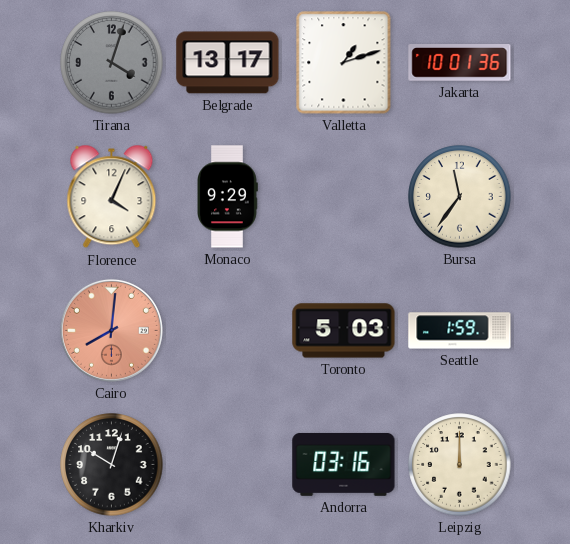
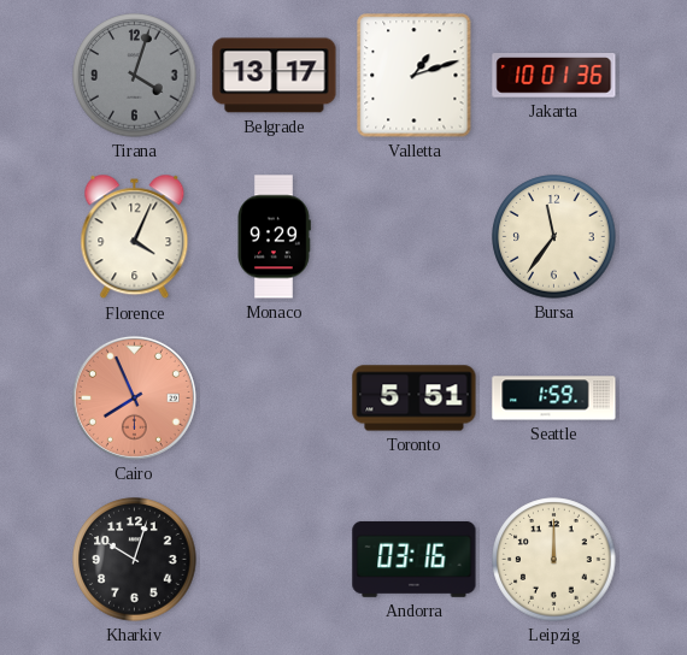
Cairo: 8:01 -> 7:56 (134, 397)
Toronto: 5:03 -> 5:51 (415, 399)
